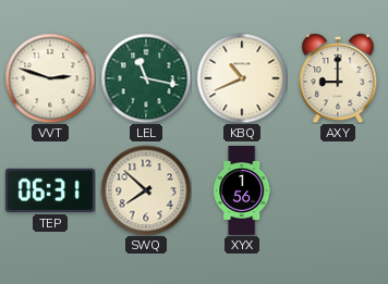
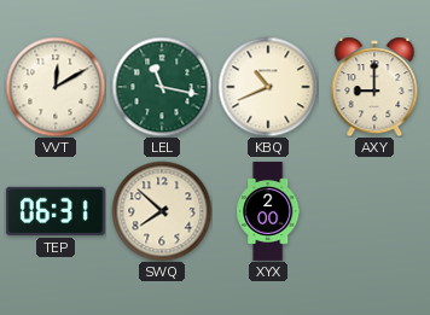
VVT: 2:48 -> 12:10 (56, 87)
XYX: 1:56 -> 2:00 (268, 212)
